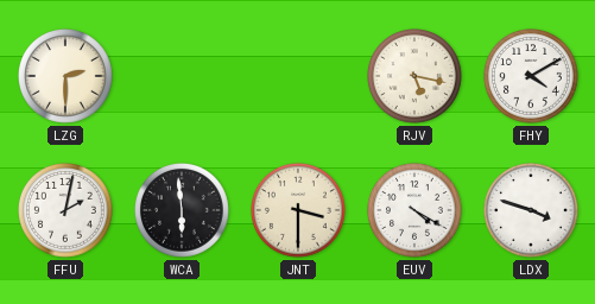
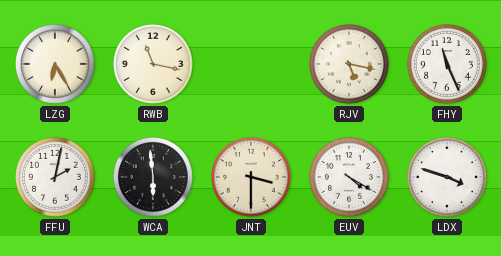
LZG: 2:30 -> 6:25 (56, 65)
RWB: none -> 11:17 (154, 65)
FHY: 4:10 -> 11:26 (448, 65)
